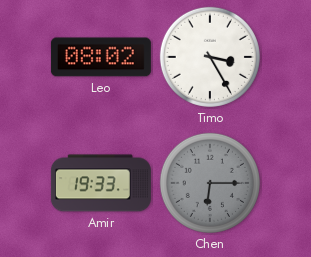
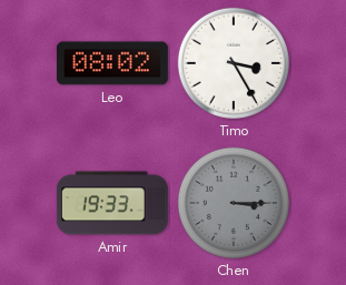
Chen: 6:15 -> 3:15 (234, 203)
